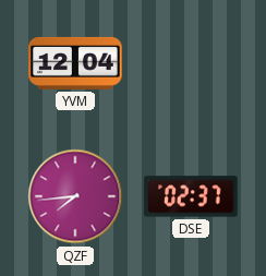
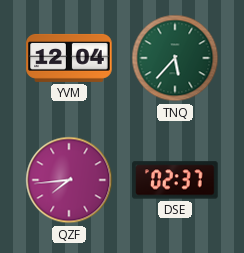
TNQ: none -> 5:37 (175, 58)
